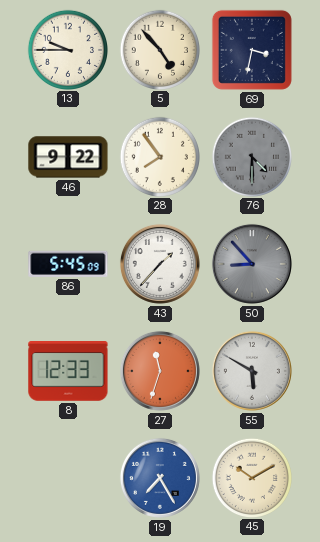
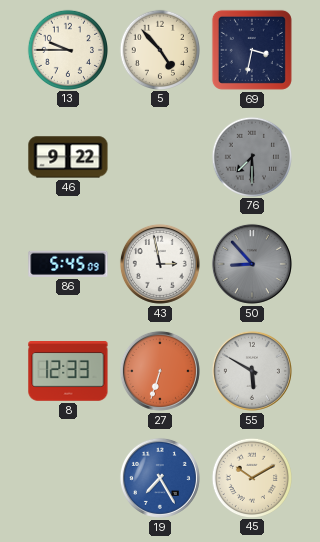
28: 7:54 -> none (159, 156)
76: 4:30 -> 7:30 (251, 156)
43: 1:37 -> 2:58 (160, 264)
27: 11:33 -> 6:33 (160, 371)
